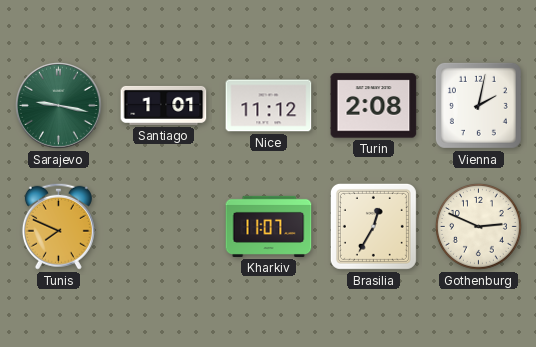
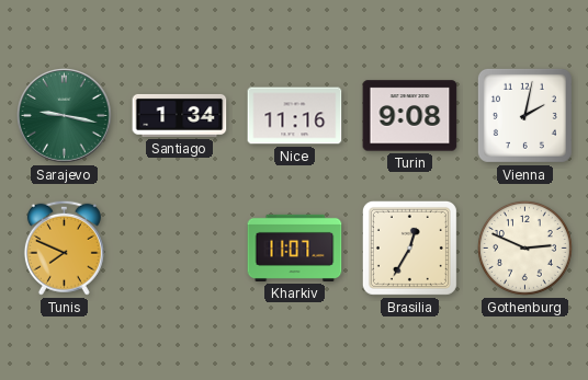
Santiago: 1:01 -> 1:34 (180, 115)
Nice: 11:12 -> 11:16 (295, 116)
Turin: 2:08 -> 9:08 (410, 116)
